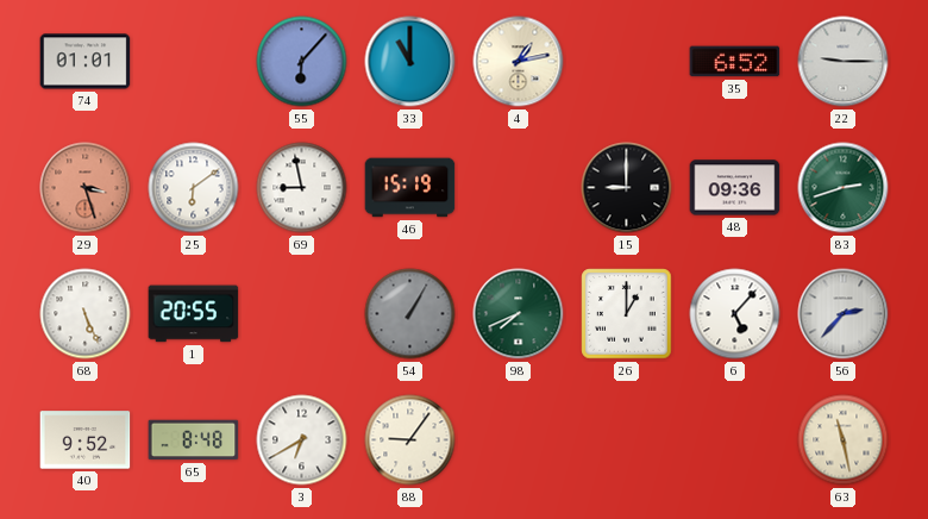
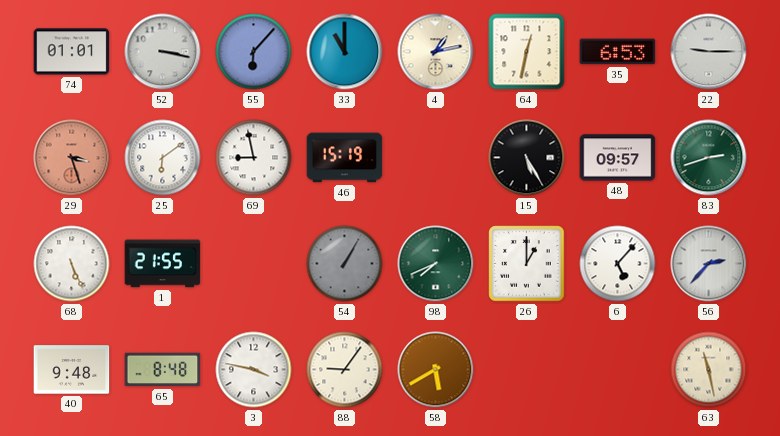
52: none -> 3:17 (163, 52)
64: none -> 12:32 (527, 52)
35: 6:52 -> 6:53 (618, 52)
15: 9:00 -> 5:25 (527, 158)
48: 09:36 -> 09:57 (618, 158)
1: 20:55 -> 21:55 (163, 264)
40: 9:52 -> 9:48 (72, 370)
3: 6:40 -> 3:47 (254, 370)
58: none -> 5:40 (436, 370)
